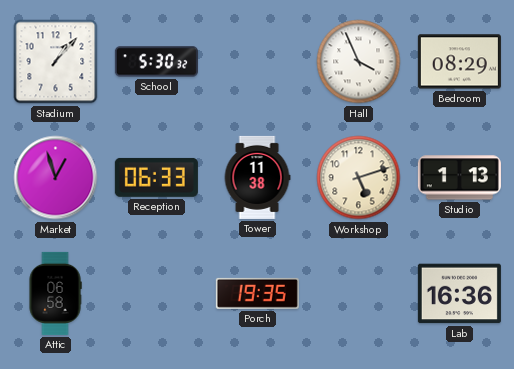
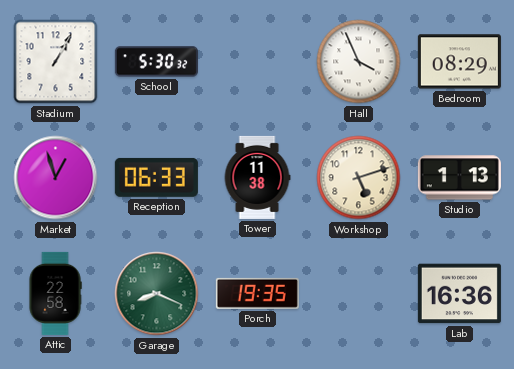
Stadium: 1:07 -> 1:05 (56, 62)
Attic: 06:58 -> 22:58 (55, 293)
Garage: none -> 8:19 (157, 294)
